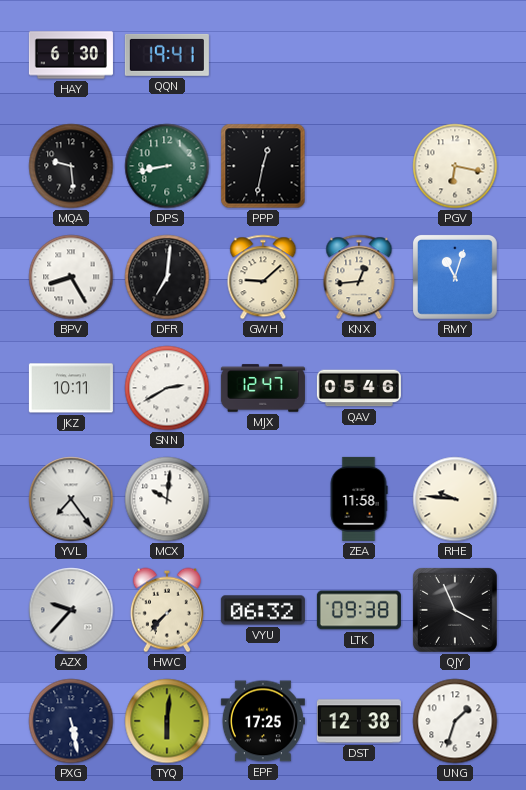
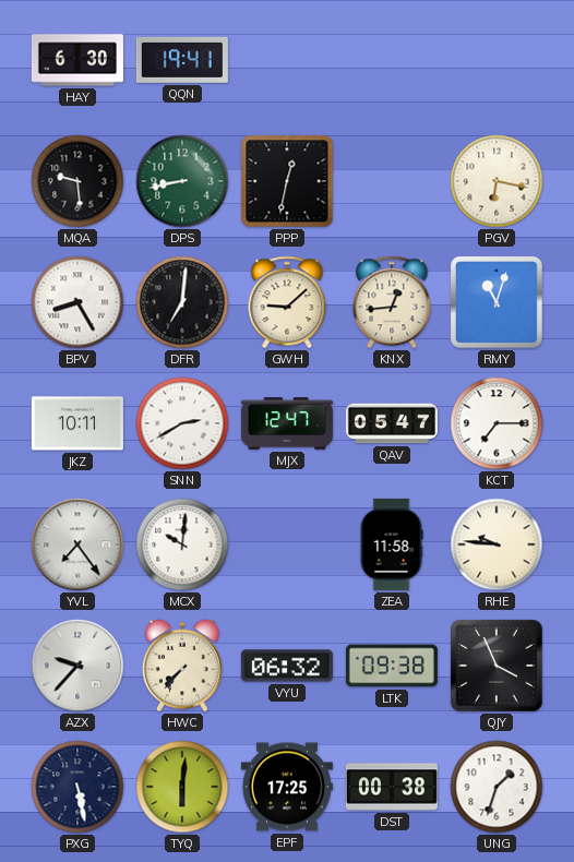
QAV: 05:46 -> 05:47 (392, 423)
KCT: none -> 7:15 (497, 423)
DST: 12:38 -> 00:38 (392, 787)
